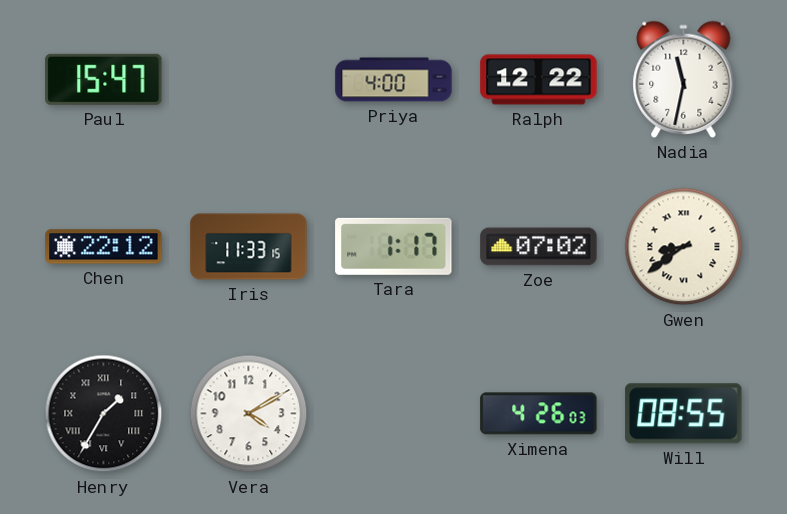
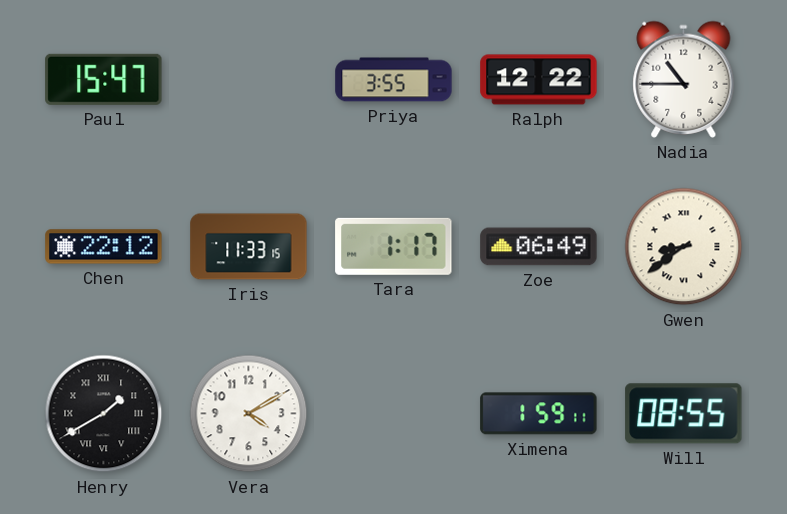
Priya: 4:00 -> 3:55 (394, 80)
Nadia: 11:32 -> 10:45 (684, 79)
Zoe: 07:02 -> 06:49 (539, 247)
Henry: 1:35 -> 1:40 (104, 414)
Ximena: 4:26 -> 1:59 (539, 414)
